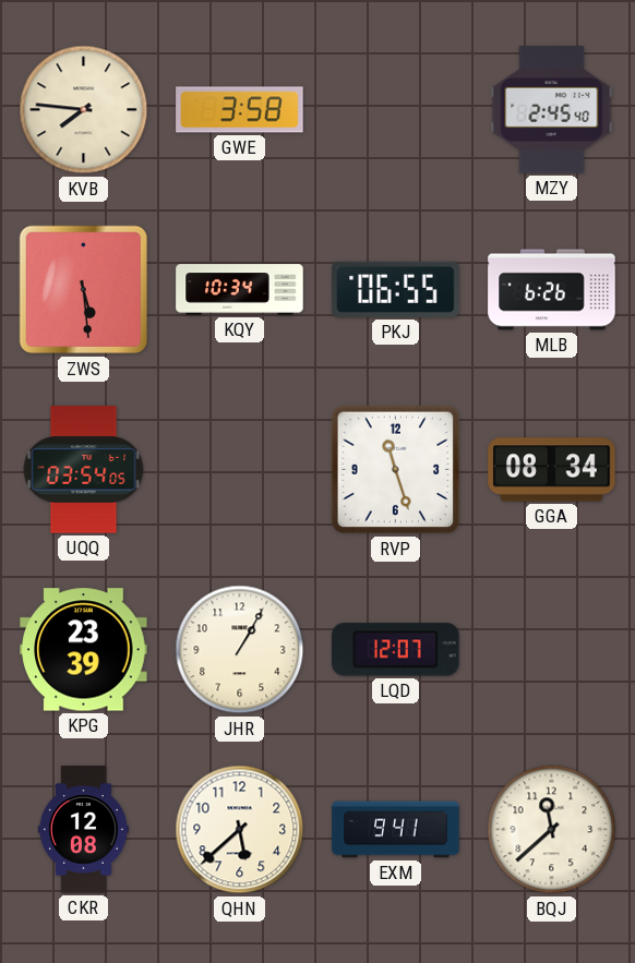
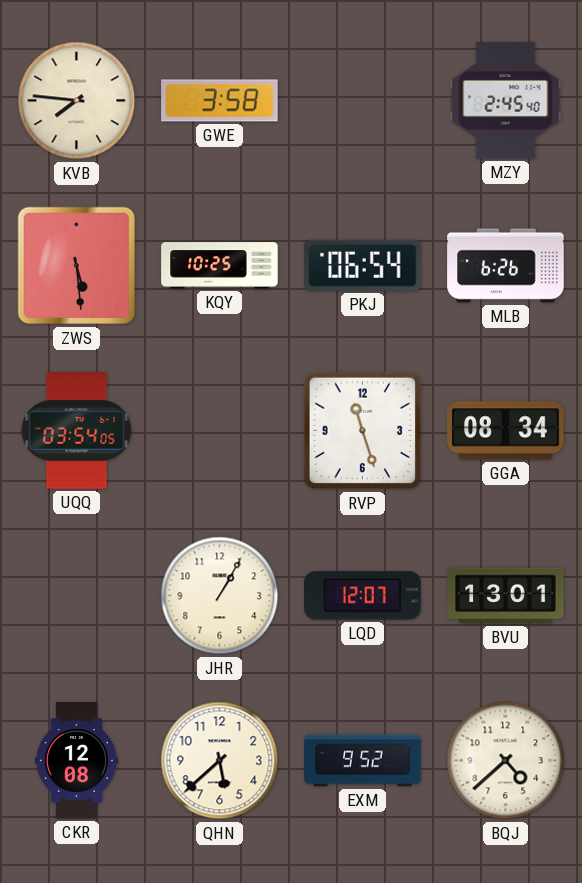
KQY: 10:34 -> 10:25 (220, 266)
PKJ: 06:55 -> 06:54 (363, 265)
KPG: 23:39 -> none (84, 650)
BVU: none -> 13:01 (506, 596)
EXM: 9:41 -> 9:52 (363, 761)
BQJ: 11:38 -> 4:38 (506, 761)
